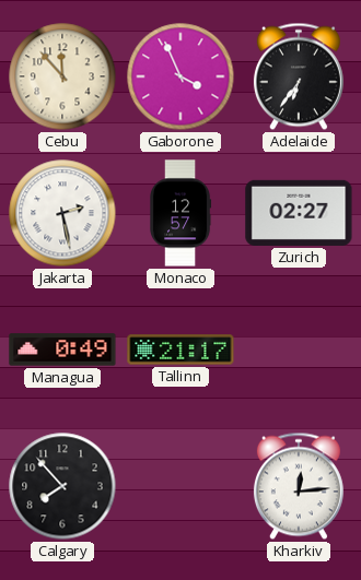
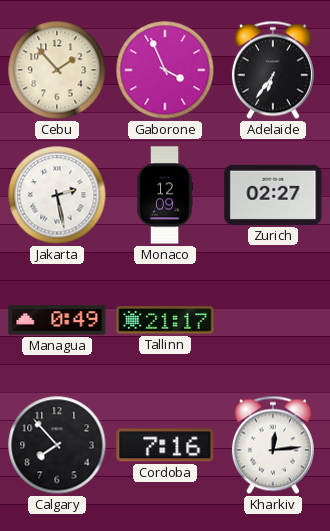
Cebu: 11:53 -> 1:53 (57, 70)
Monaco: 12:57 -> 12:09 (166, 195)
Cordoba: none -> 7:16 (165, 445)
